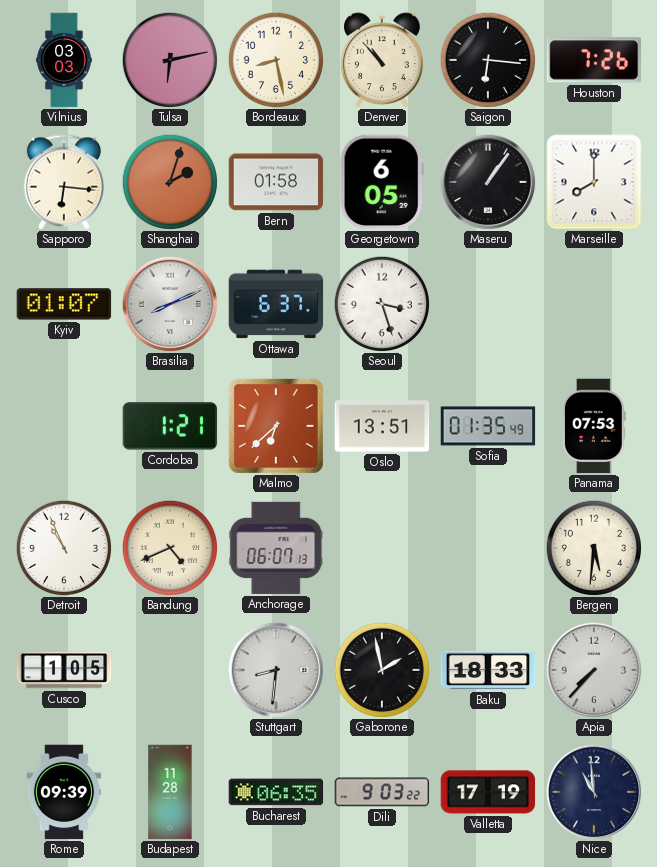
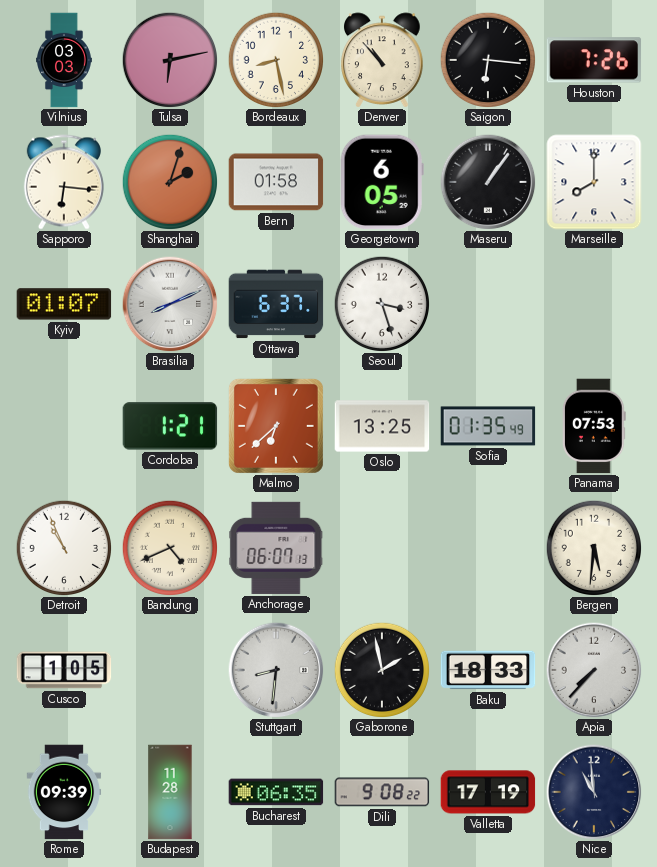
Oslo: 13:51 -> 13:25 (382, 426)
Dili: 9:03 -> 9:08 (382, 792)
